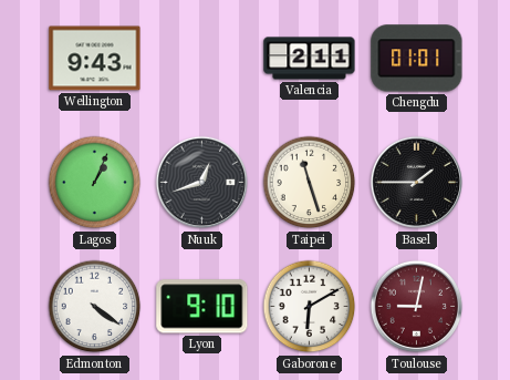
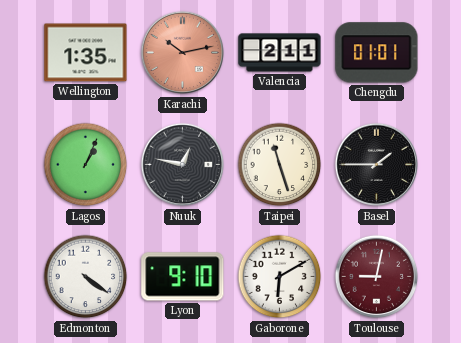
Wellington: 9:43 -> 1:35 (86, 53)
Karachi: none -> 10:13 (183, 53)
Nuuk: 12:42 -> 12:47 (183, 165)
